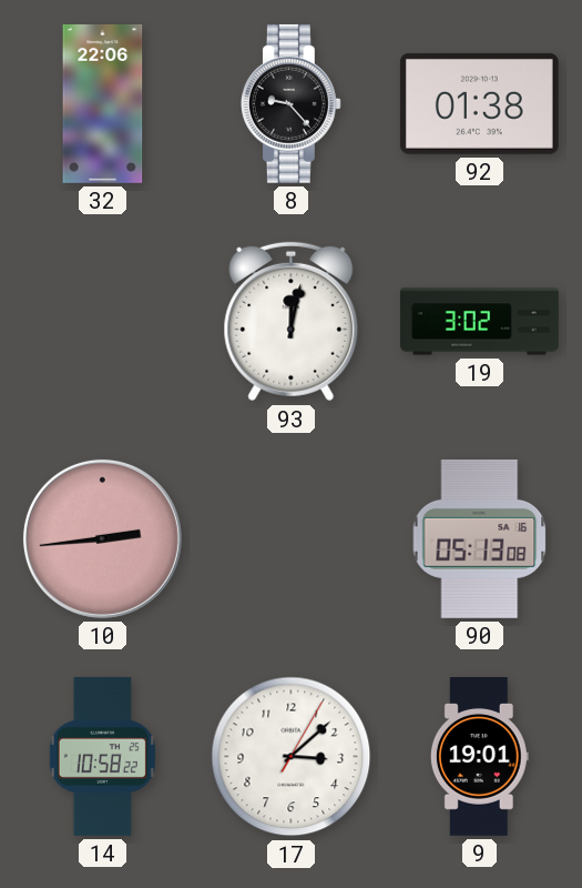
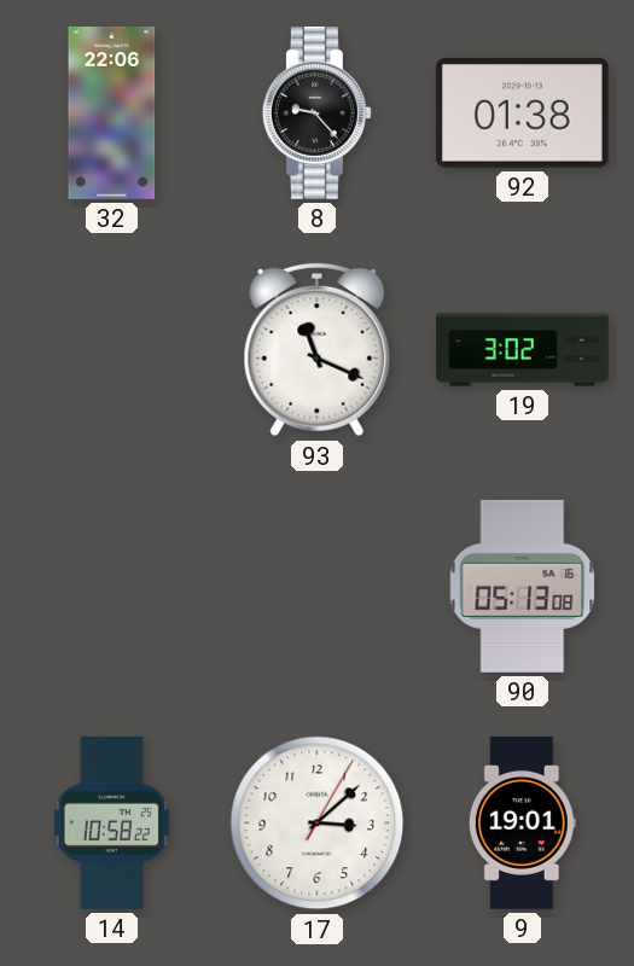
93: 12:02 -> 11:19 (318, 350)
10: 2:44 -> none (102, 538)
